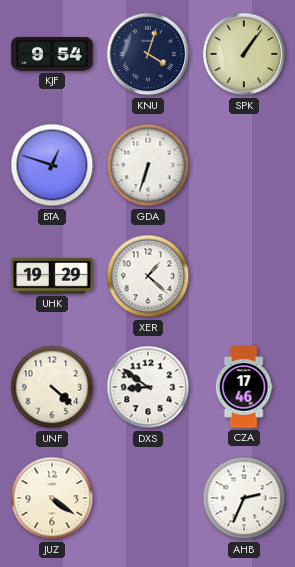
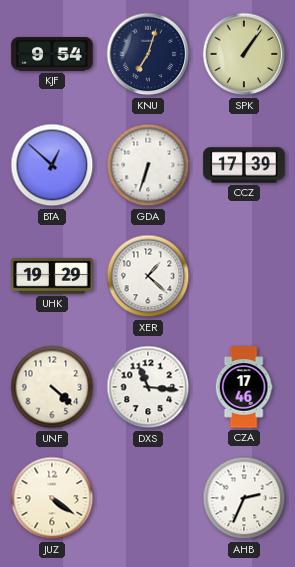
KNU: 4:03 -> 7:03 (148, 54)
BTA: 12:48 -> 12:52 (52, 165)
CCZ: none -> 17:39 (244, 165)
DXS: 8:51 -> 11:16 (148, 387)
